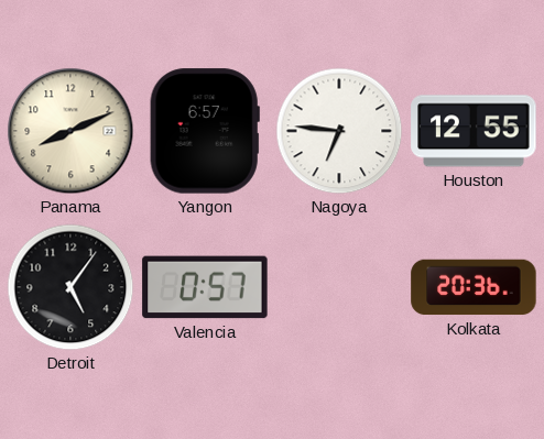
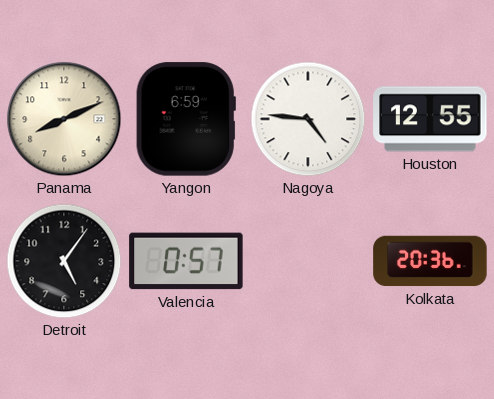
Yangon: 6:57 -> 6:59 (186, 119)
Nagoya: 6:46 -> 4:46 (308, 119)
